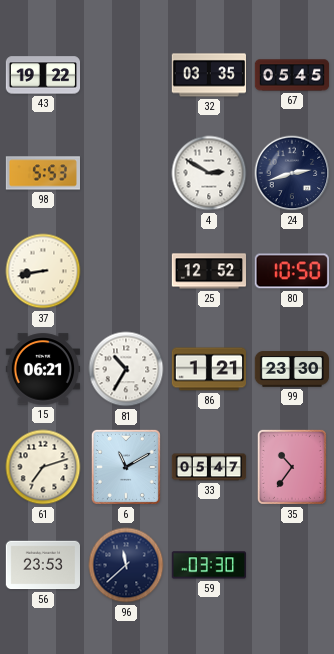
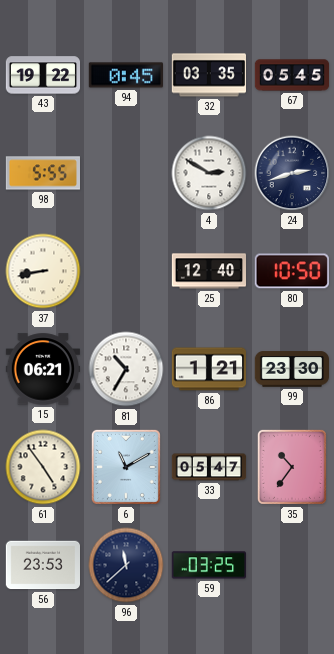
94: none -> 0:45 (125, 75)
98: 5:53 -> 5:55 (42, 173)
25: 12:52 -> 12:40 (209, 271)
61: 7:12 -> 4:54 (43, 467)
59: 03:30 -> 03:25 (208, 565)
